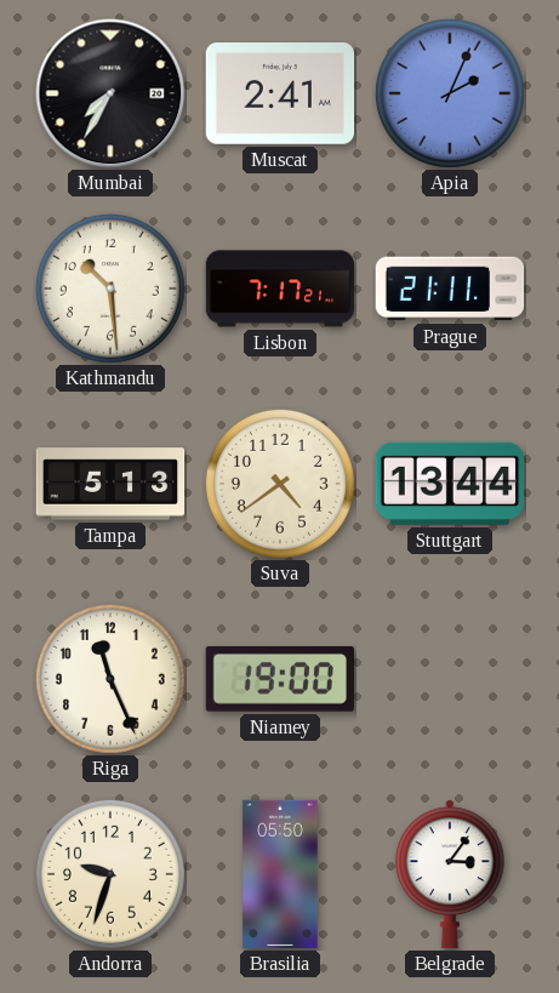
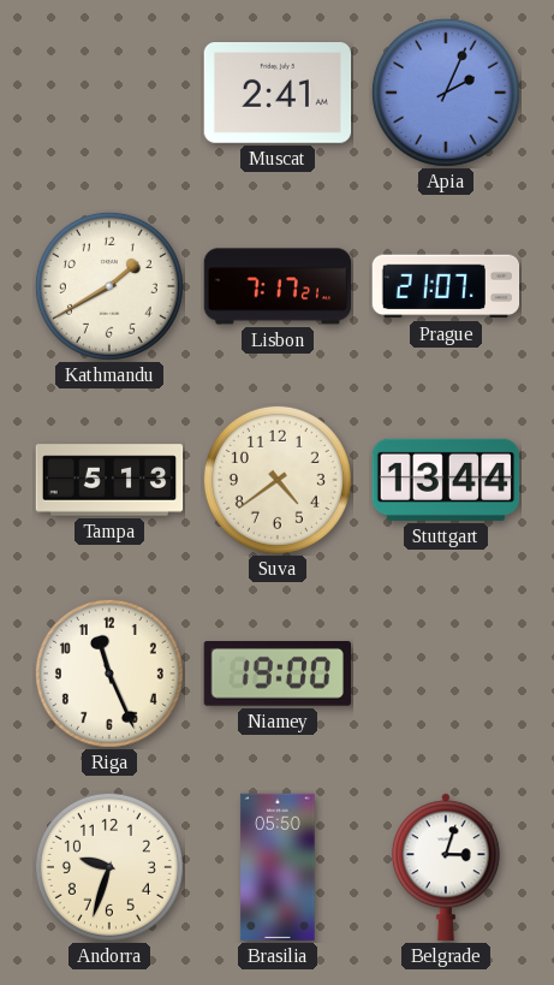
Mumbai: 7:35 -> none (110, 93)
Kathmandu: 10:29 -> 1:40 (109, 286)
Prague: 21:11 -> 21:07 (446, 286)
Belgrade: 3:06 -> 3:03 (446, 867)
